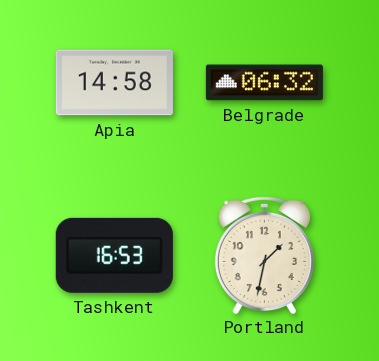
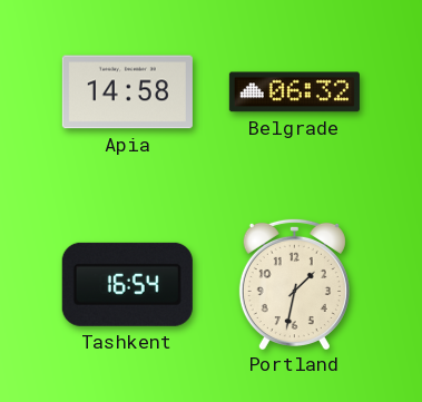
Tashkent: 16:53 -> 16:54 (127, 284)
